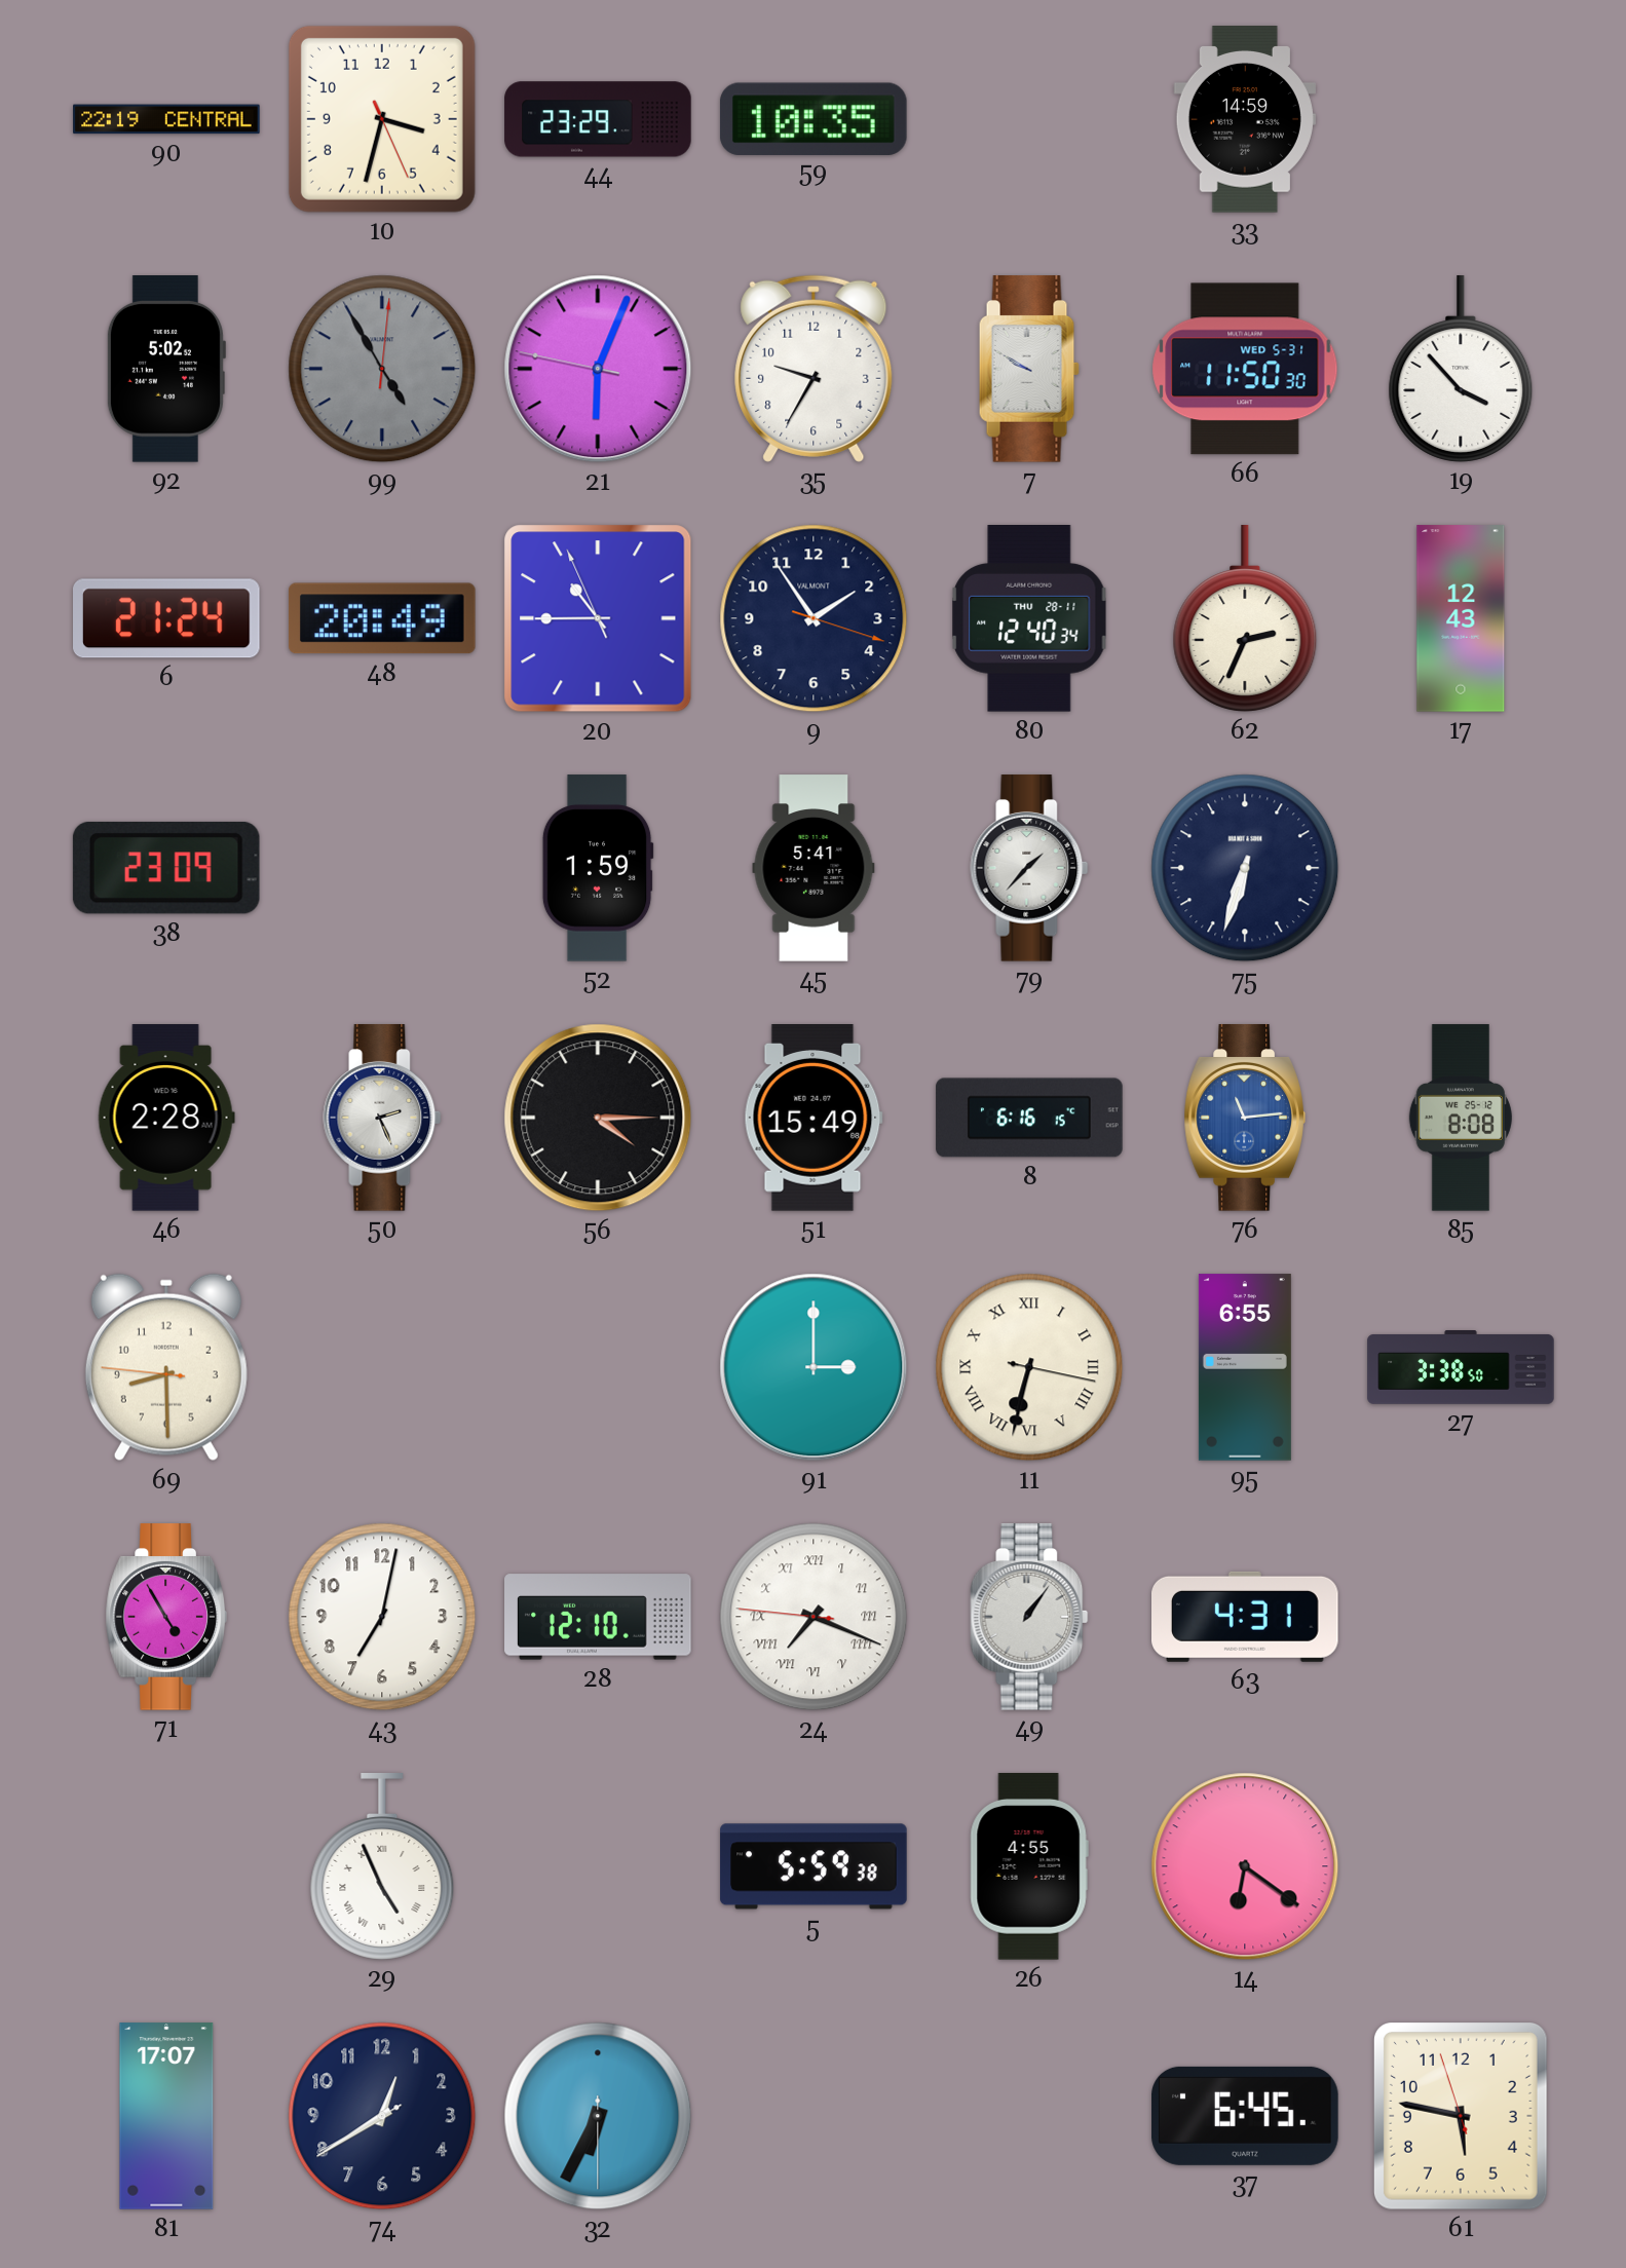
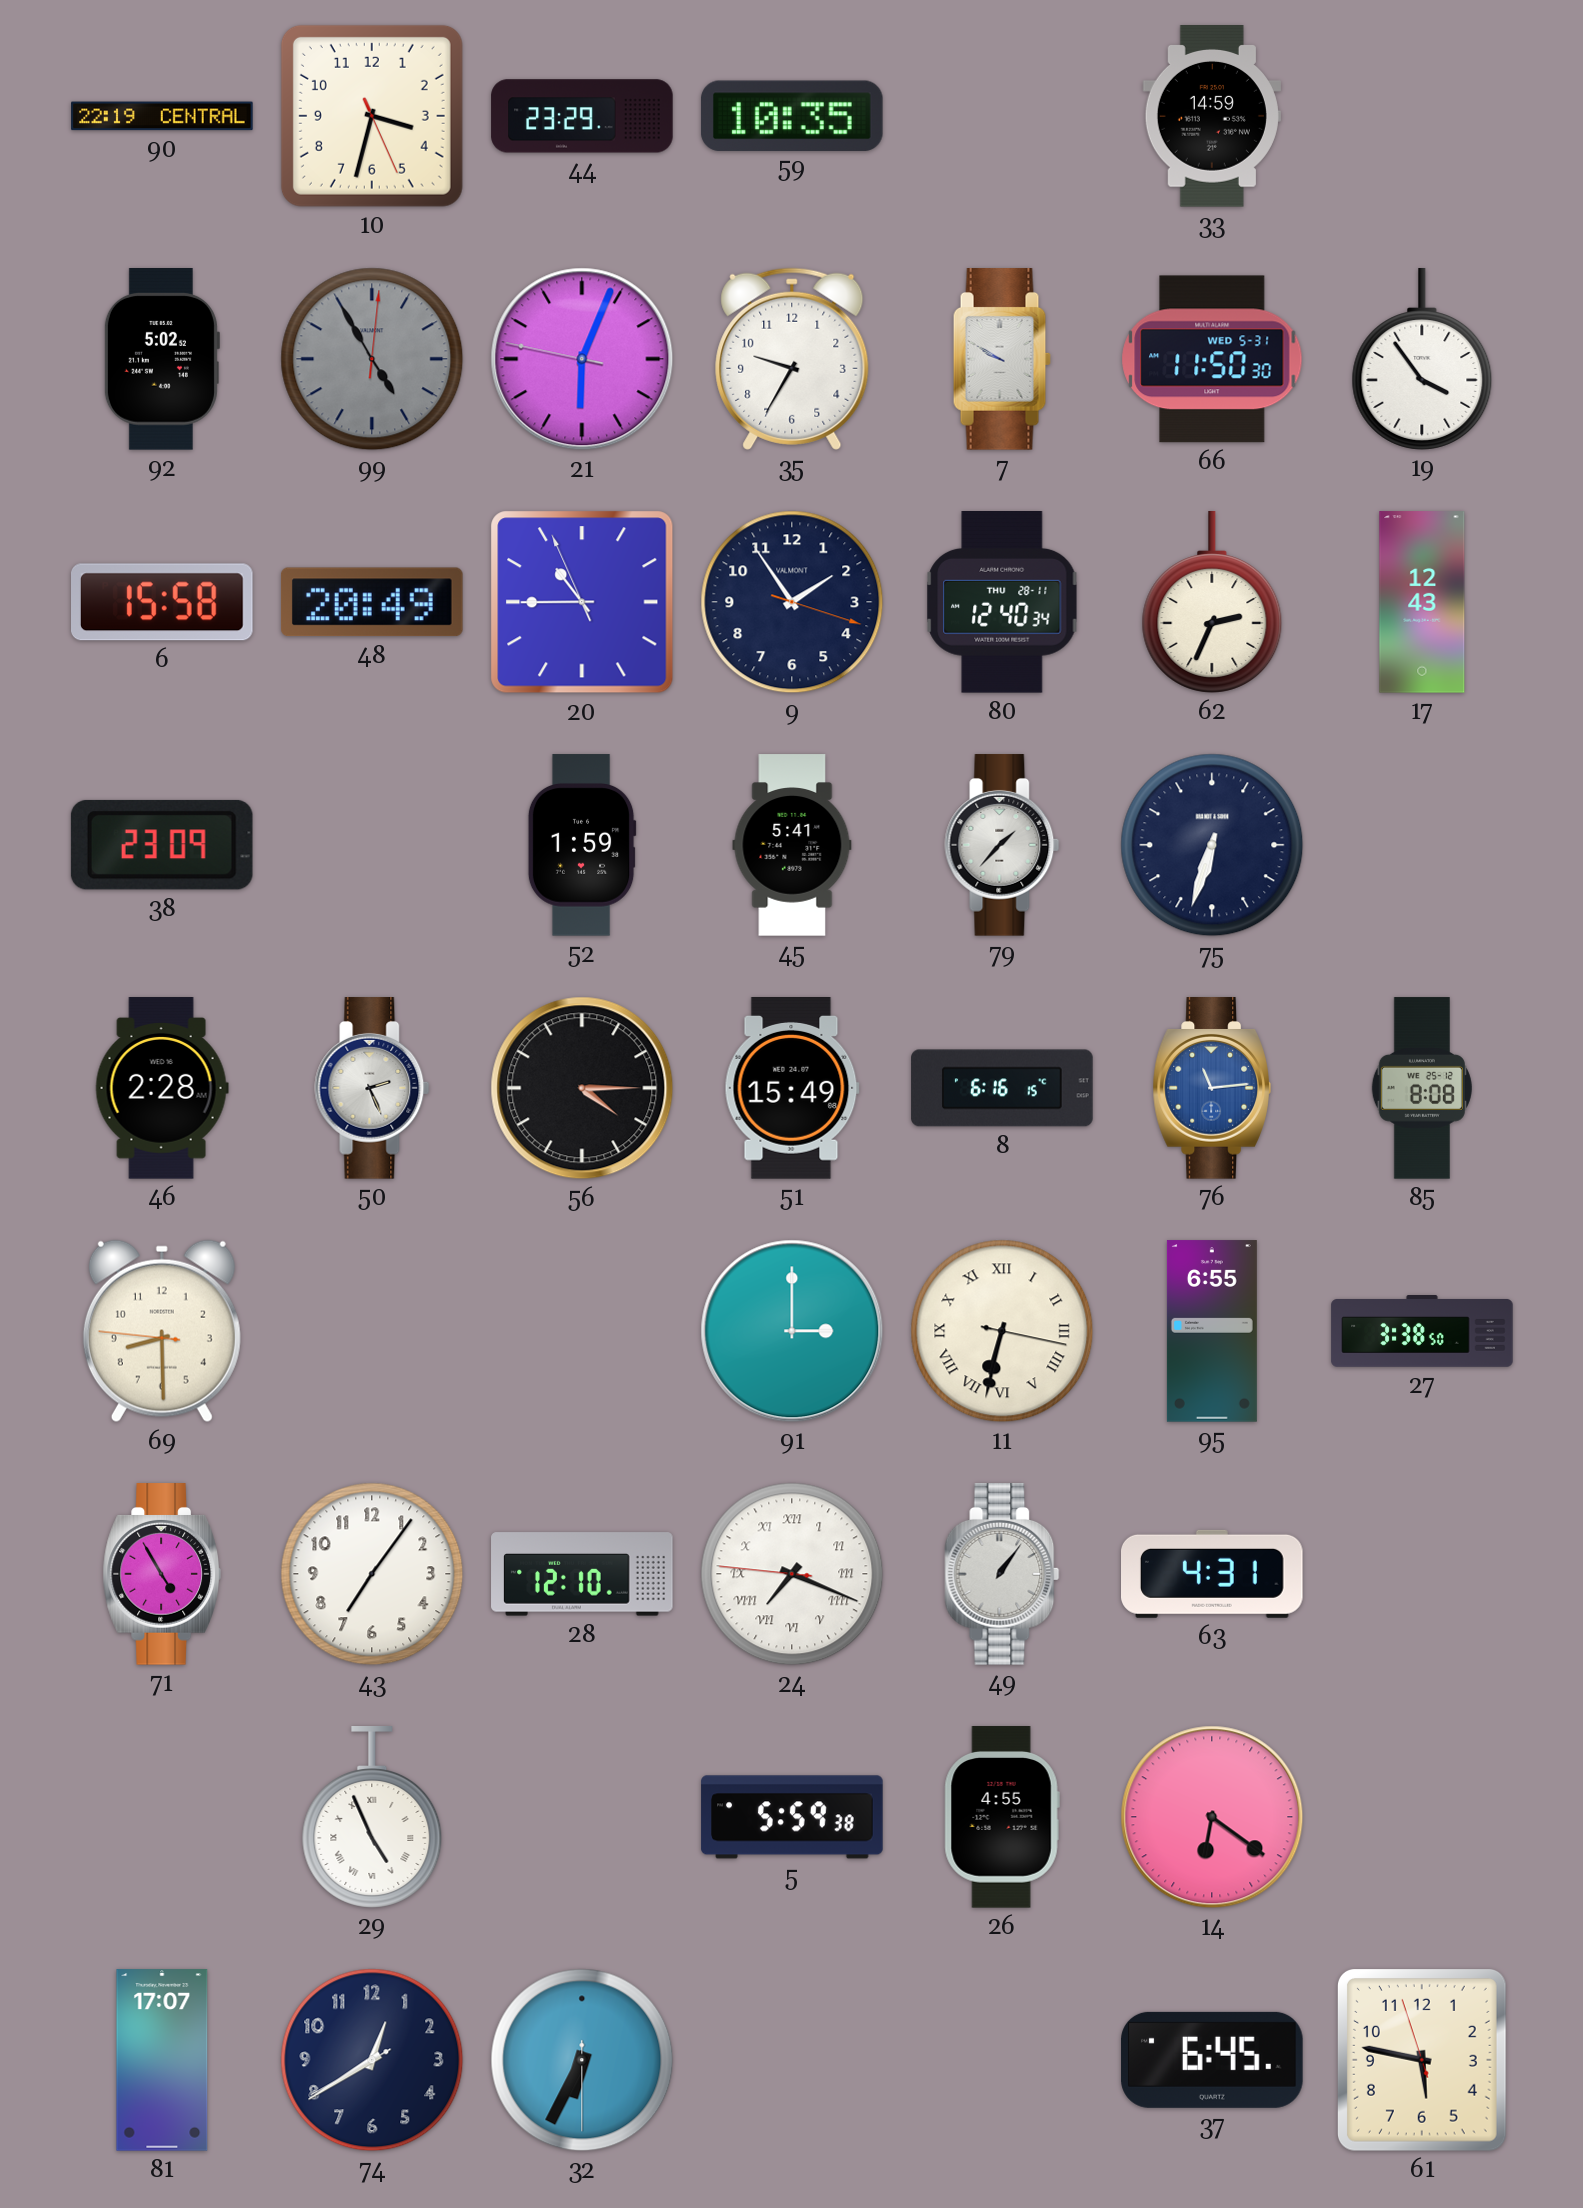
19: 3:53 -> 3:54 (1422, 360)
6: 21:24 -> 15:58 (163, 602)
43: 7:02 -> 7:06 (372, 1574)
